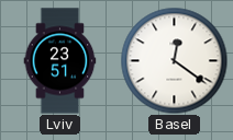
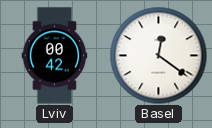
Lviv: 23:51 -> 00:42 (55, 56)
